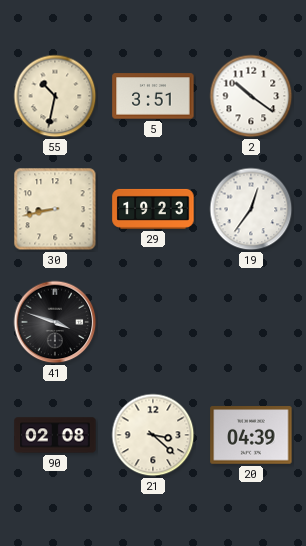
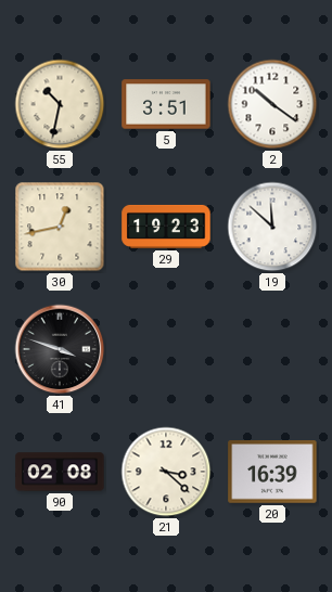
30: 8:43 -> 12:43 (60, 227)
19: 12:36 -> 11:52 (272, 227)
20: 04:39 -> 16:39 (272, 472)
